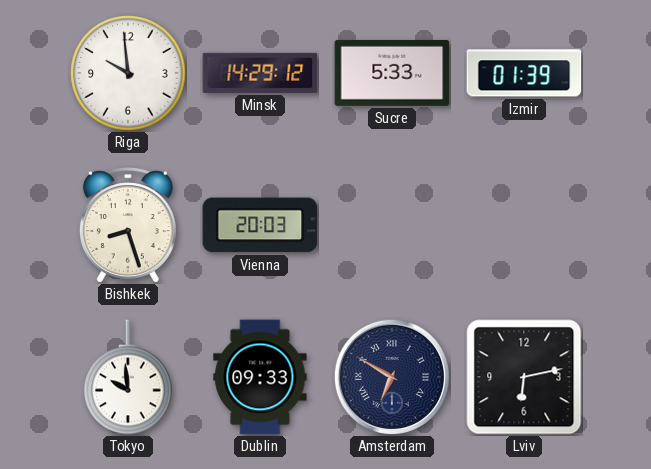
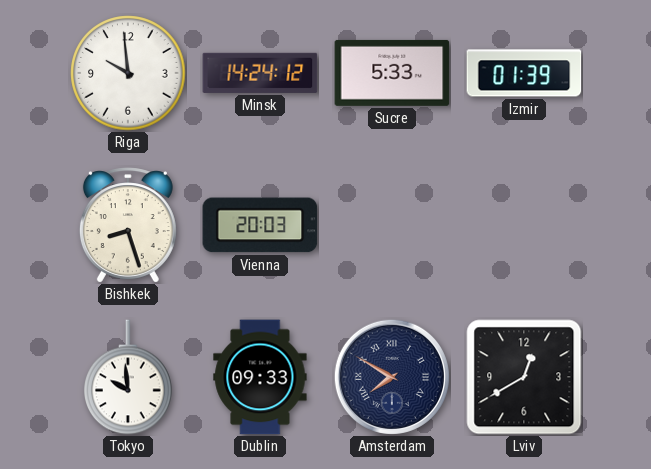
Minsk: 14:29 -> 14:24 (260, 73)
Amsterdam: 6:50 -> 7:50 (392, 377)
Lviv: 6:13 -> 12:40 (524, 377)
